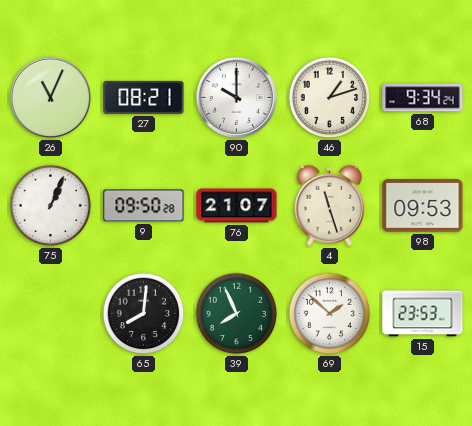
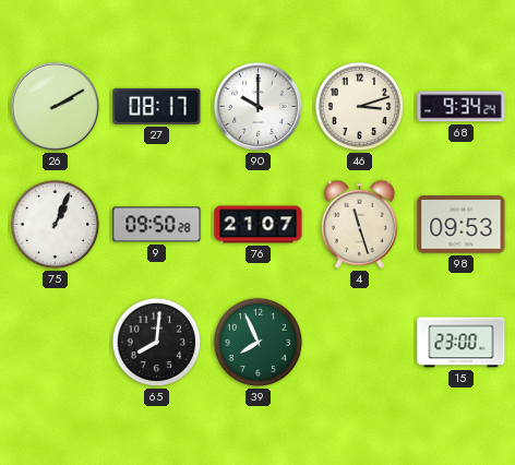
26: 11:04 -> 2:10 (55, 106)
27: 08:21 -> 08:17 (157, 106)
46: 1:12 -> 3:12 (360, 107)
69: 1:52 -> none (330, 314)
15: 23:53 -> 23:00 (462, 343)
